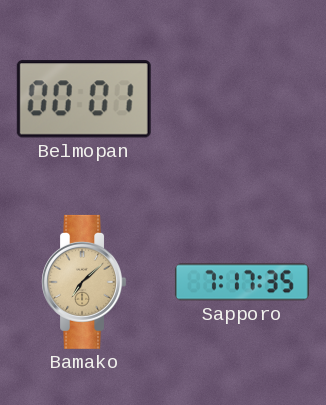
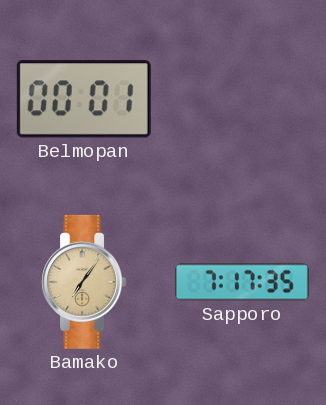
Bamako: 7:08 -> 7:06 (83, 282)
